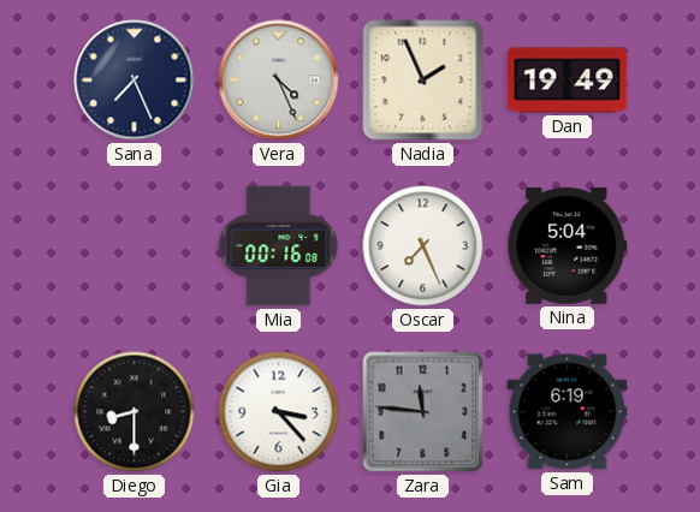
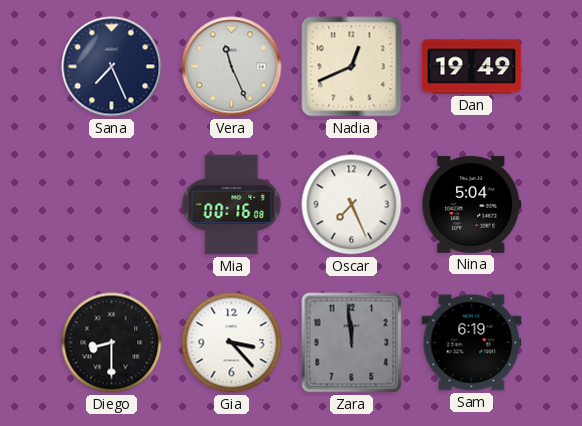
Vera: 4:26 -> 11:26 (232, 67)
Nadia: 1:56 -> 12:41 (352, 67)
Zara: 11:46 -> 11:59 (352, 343)
